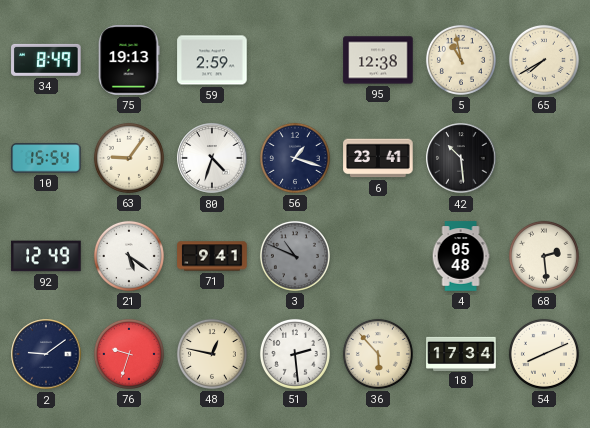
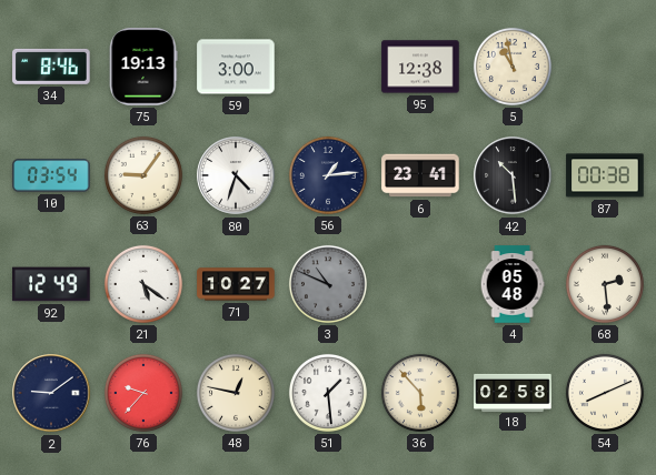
34: 8:49 -> 8:46 (51, 67)
59: 2:59 -> 3:00 (236, 67)
65: 7:40 -> none (544, 60)
10: 15:54 -> 03:54 (51, 175)
56: 1:18 -> 1:14 (328, 175)
87: none -> 00:38 (605, 175)
71: 9:41 -> 10:27 (236, 284)
76: 9:33 -> 9:37 (143, 393)
51: 2:29 -> 1:29 (328, 393)
18: 17:34 -> 02:58 (513, 392)
